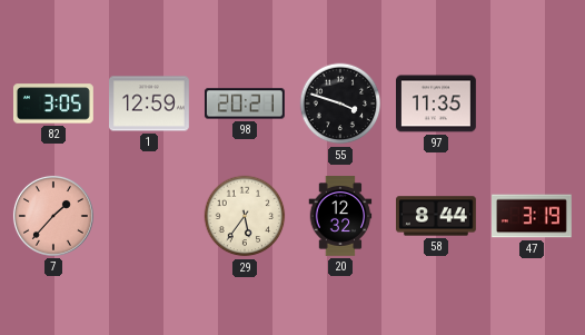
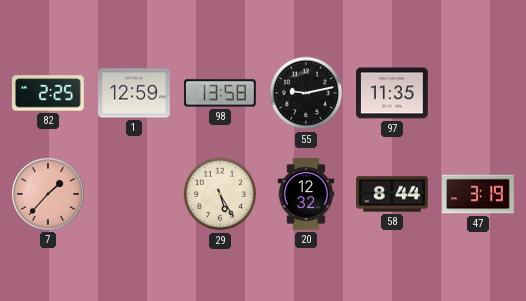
82: 3:05 -> 2:25 (48, 93)
98: 20:21 -> 13:58 (220, 93)
55: 3:48 -> 9:13 (306, 93)
29: 5:36 -> 5:25 (220, 194)
